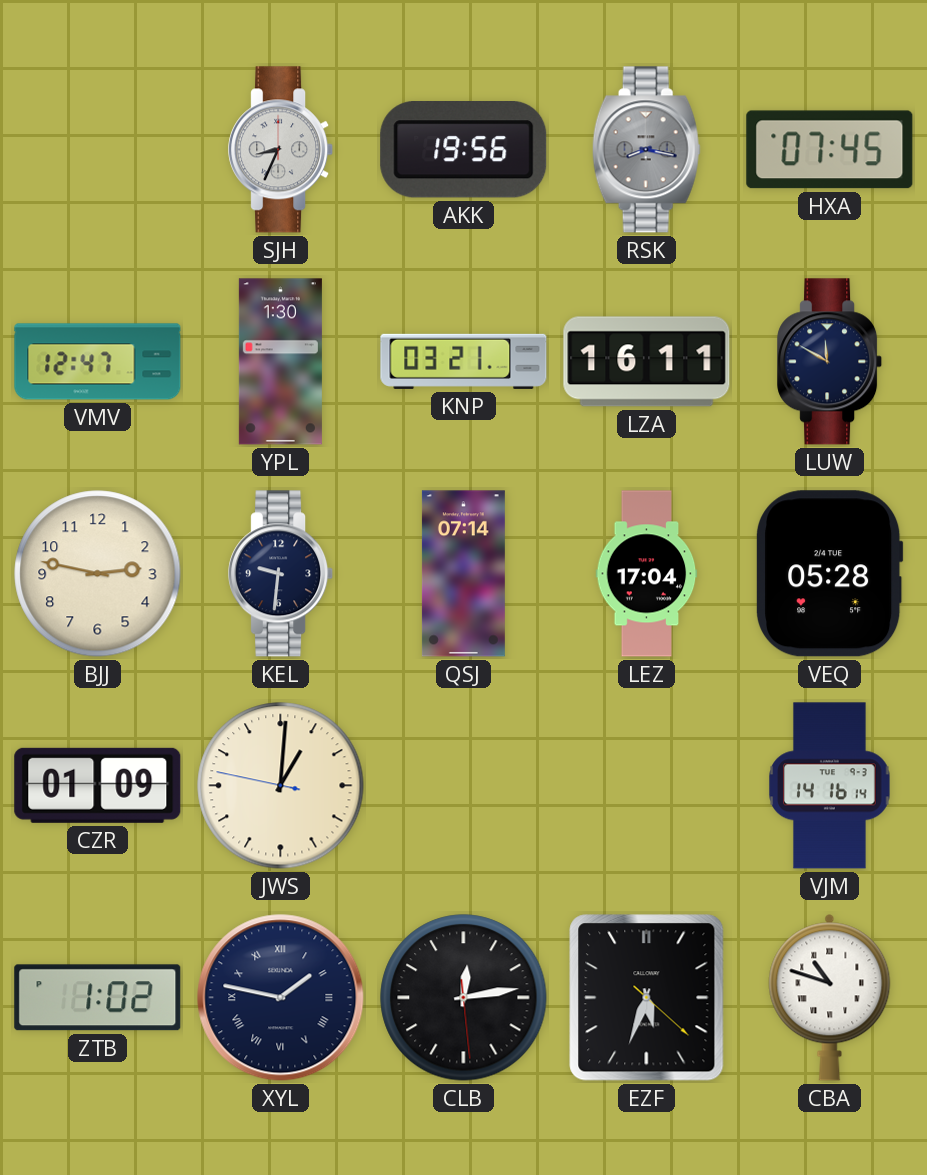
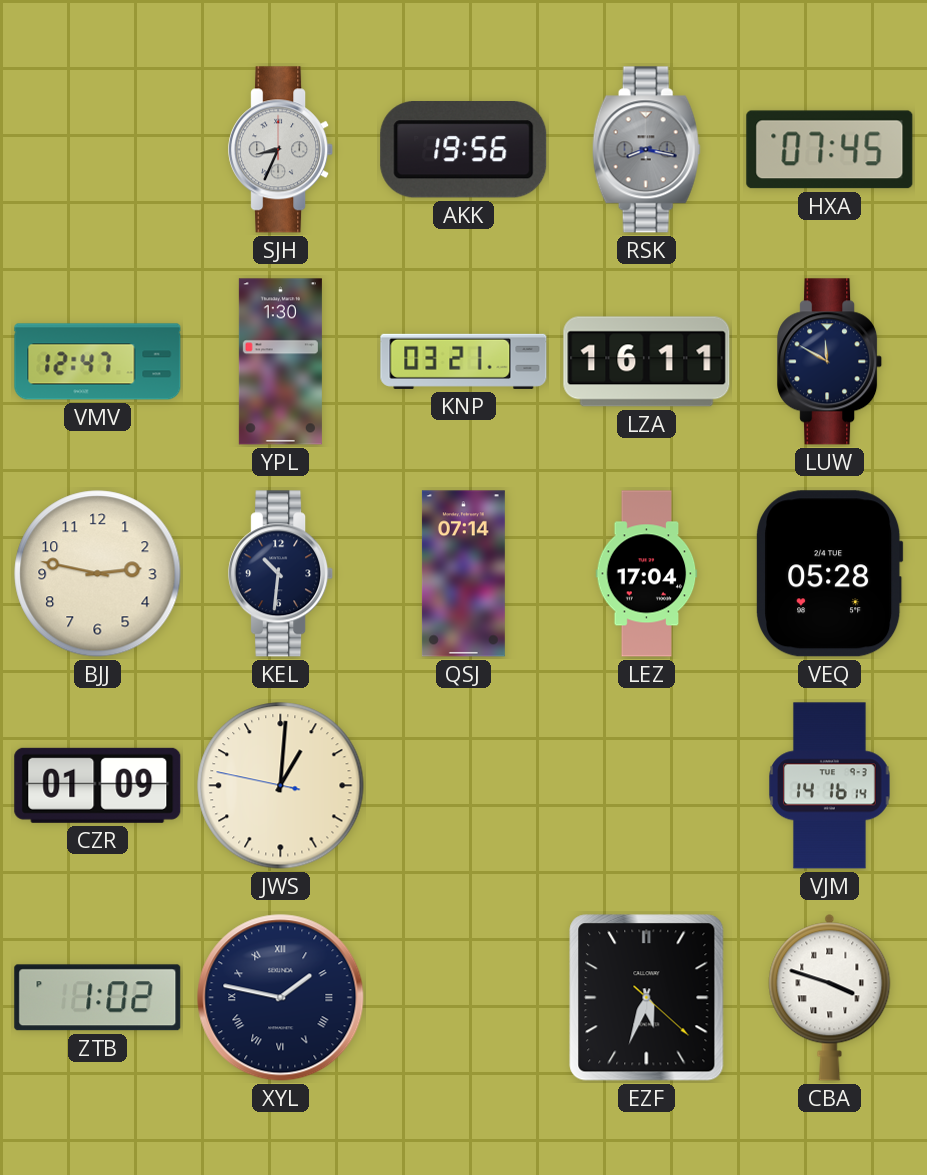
KEL: 9:31 -> 10:31 (281, 574)
CLB: 12:13 -> none (464, 998)
CBA: 10:48 -> 3:48 (830, 997)
